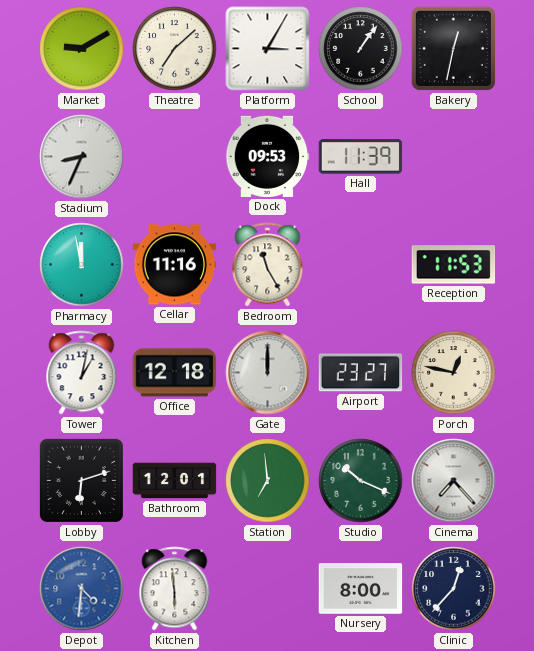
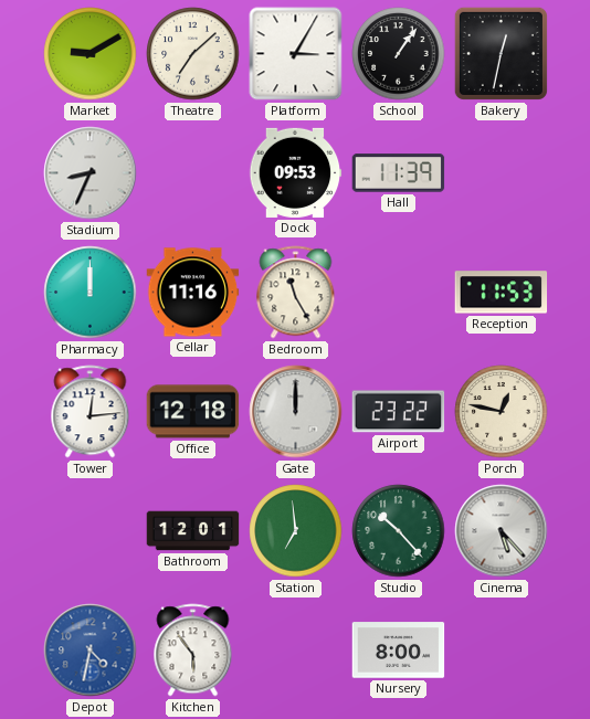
Pharmacy: 11:58 -> 12:00 (91, 293)
Tower: 1:02 -> 12:14 (91, 412)
Airport: 23:27 -> 23:22 (399, 412)
Lobby: 6:12 -> none (81, 480)
Studio: 10:19 -> 10:23 (399, 531)
Cinema: 7:23 -> 5:23 (502, 531)
Depot: 4:31 -> 4:32 (91, 651)
Kitchen: 5:59 -> 5:54 (193, 651)
Clinic: 12:37 -> none (454, 589)
